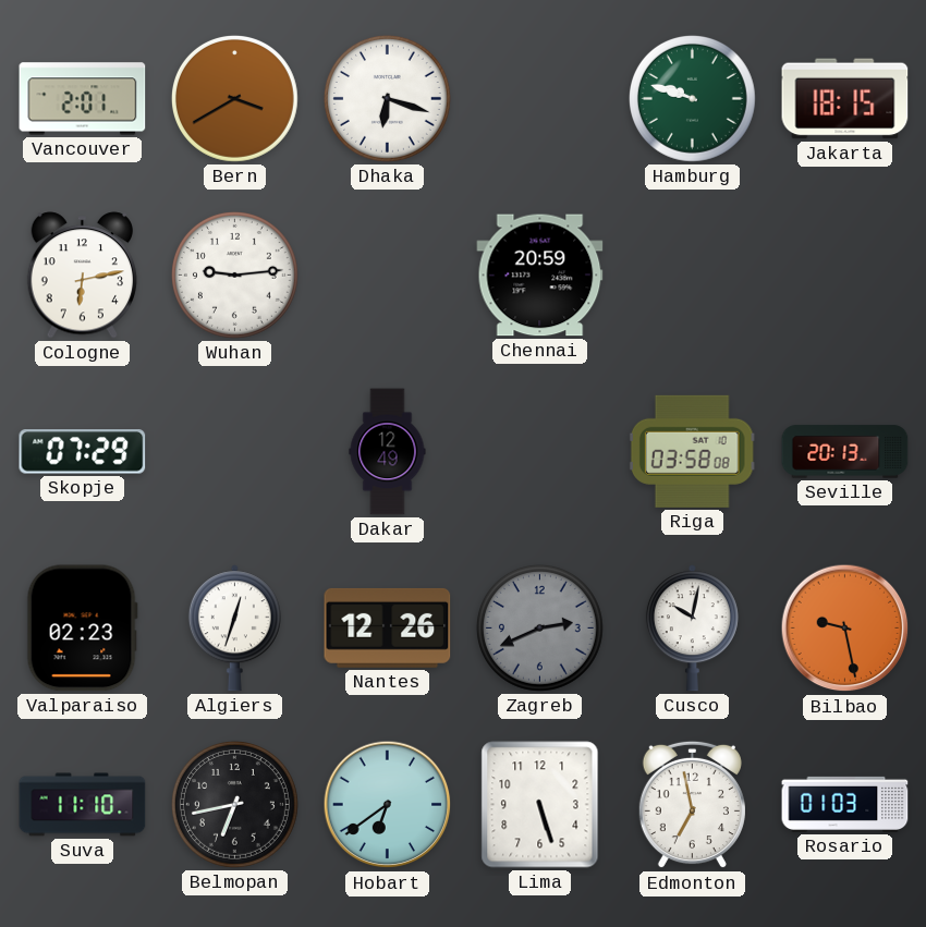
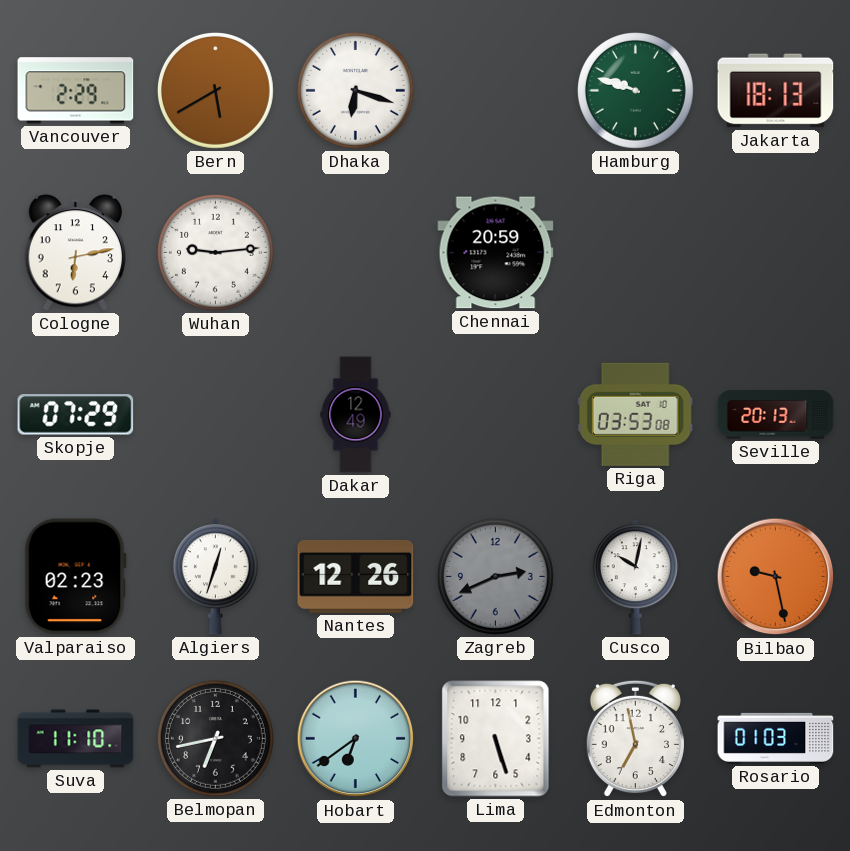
Vancouver: 2:01 -> 2:29 (76, 91)
Bern: 3:40 -> 5:40 (215, 90)
Jakarta: 18:15 -> 18:13 (776, 91)
Riga: 03:58 -> 03:53 (635, 414)
